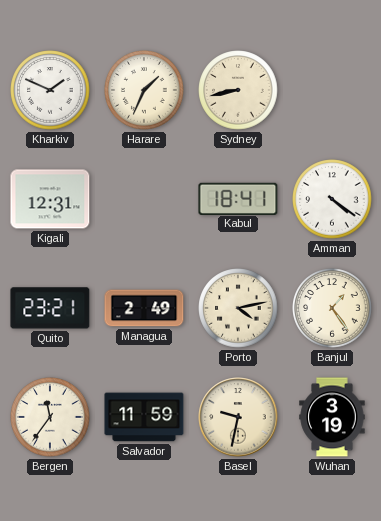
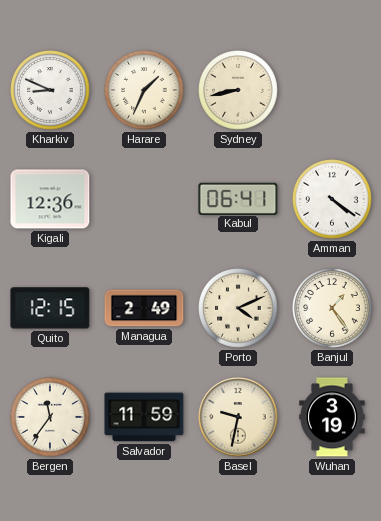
Kharkiv: 1:49 -> 8:49 (50, 90)
Kigali: 12:31 -> 12:36 (50, 199)
Kabul: 18:41 -> 06:41 (238, 198)
Quito: 23:21 -> 12:15 (50, 308)
Porto: 4:13 -> 4:11 (238, 308)
